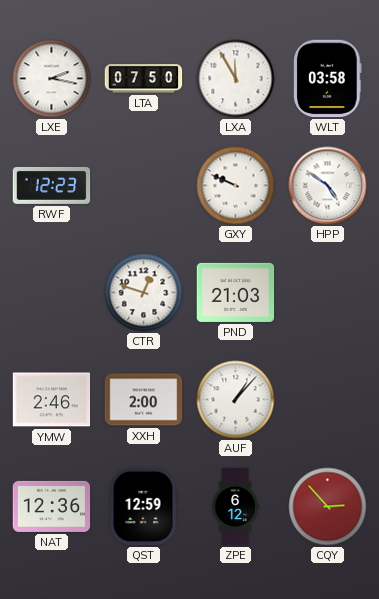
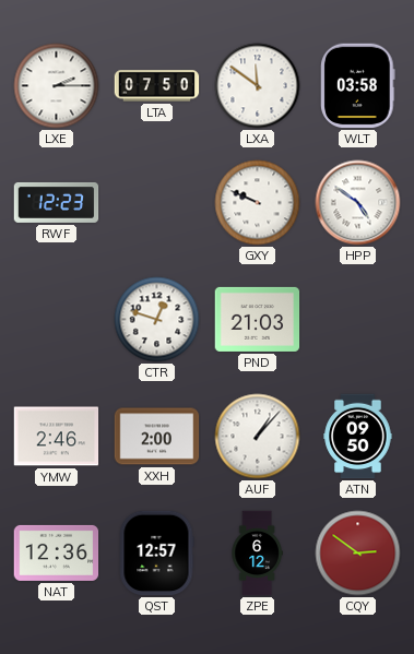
LXE: 2:17 -> 2:15 (57, 86)
LXA: 11:55 -> 11:51 (258, 86)
ATN: none -> 09:50 (358, 437)
QST: 12:59 -> 12:57 (156, 554)
CQY: 2:53 -> 2:51 (358, 554)
